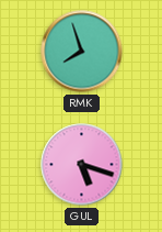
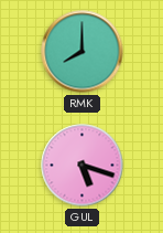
RMK: 7:57 -> 8:00 (83, 52)
